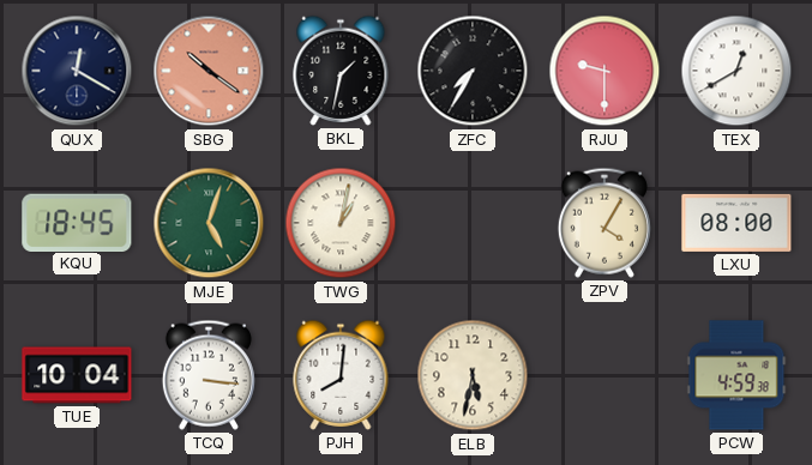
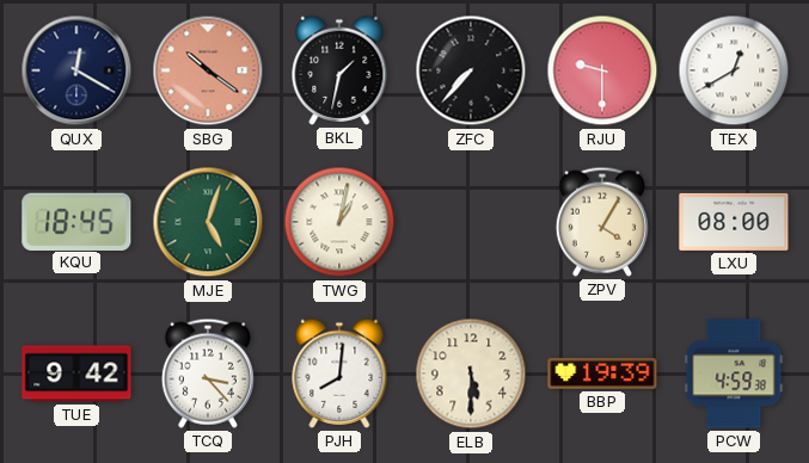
ZFC: 7:35 -> 7:37 (471, 70)
TUE: 10:04 -> 9:42 (76, 374)
TCQ: 3:16 -> 3:23 (208, 374)
ELB: 5:32 -> 5:30 (471, 374)
BBP: none -> 19:39 (602, 374)
